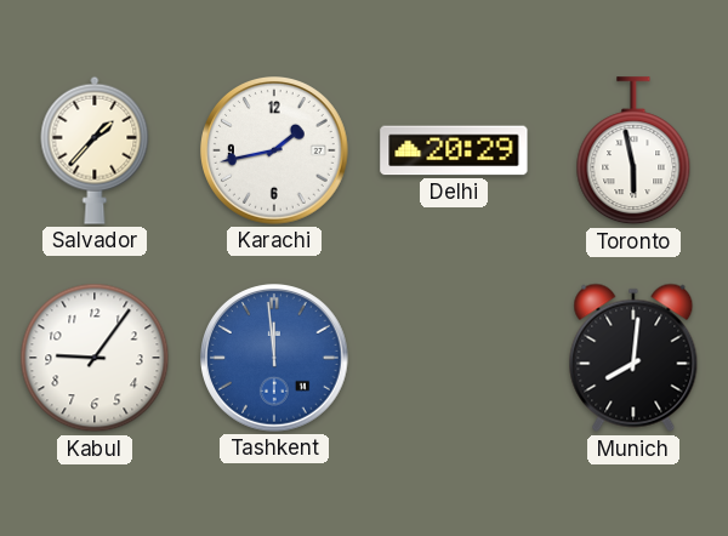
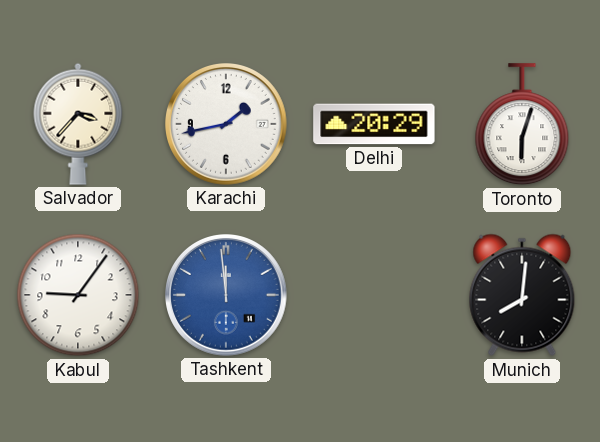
Salvador: 1:37 -> 3:37 (78, 124)
Toronto: 5:58 -> 6:03 (522, 125)
